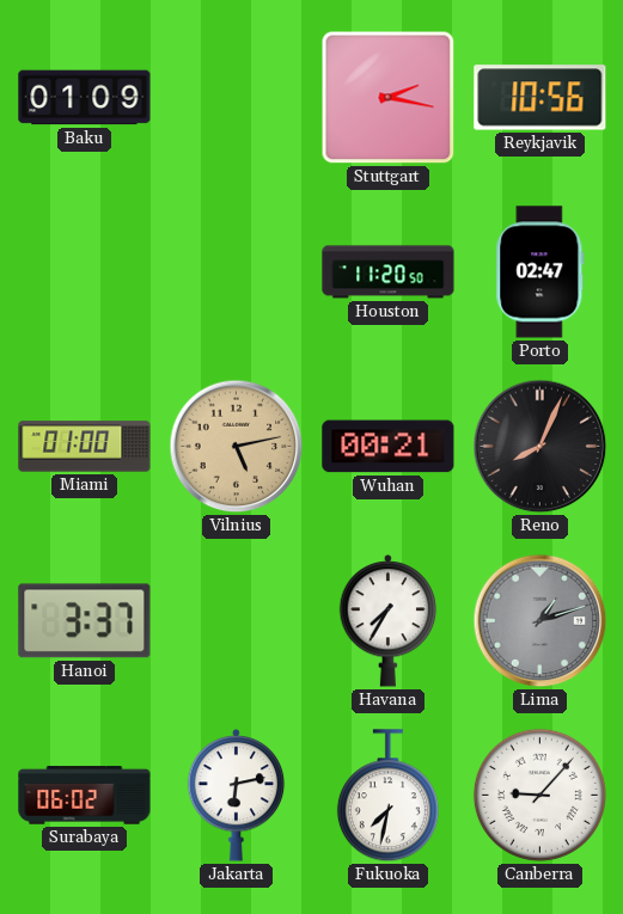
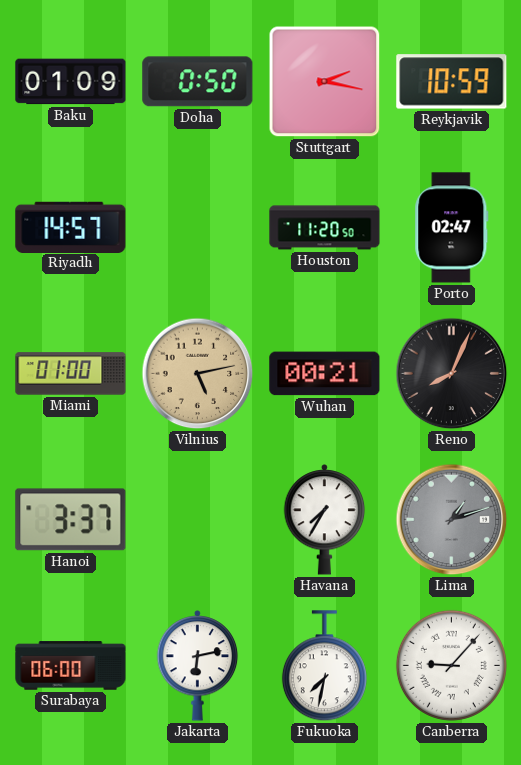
Doha: none -> 0:50 (198, 82)
Reykjavik: 10:56 -> 10:59 (452, 82)
Riyadh: none -> 14:57 (71, 227)
Surabaya: 06:02 -> 06:00 (71, 666)
